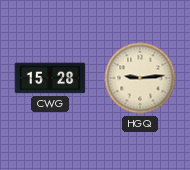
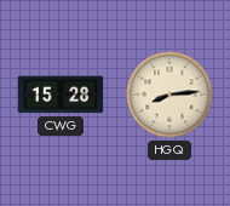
HGQ: 9:14 -> 8:14 (169, 95)
